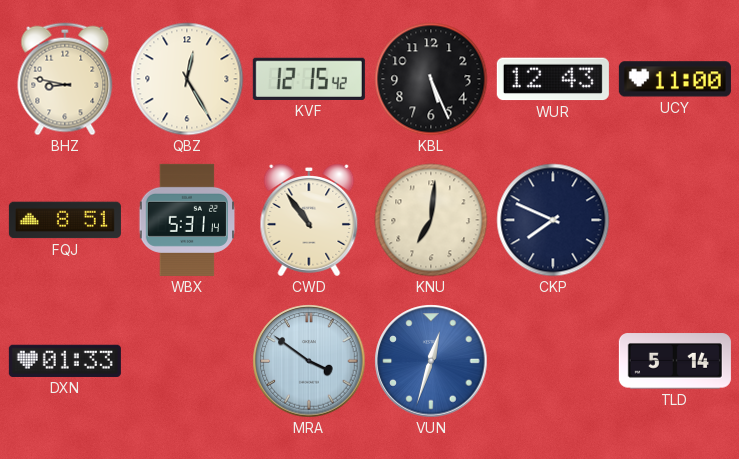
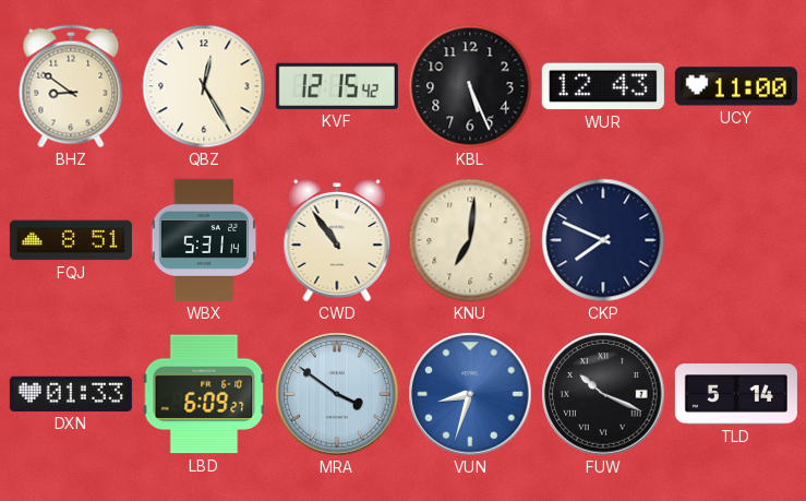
BHZ: 8:47 -> 8:51 (71, 86)
LBD: none -> 6:09 (204, 394)
VUN: 12:33 -> 8:33 (470, 394)
FUW: none -> 10:19 (603, 394)
